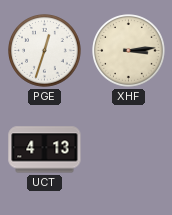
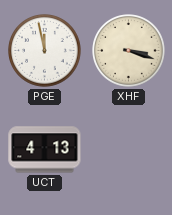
PGE: 12:33 -> 11:58 (45, 51)
XHF: 3:14 -> 3:18 (129, 51)
